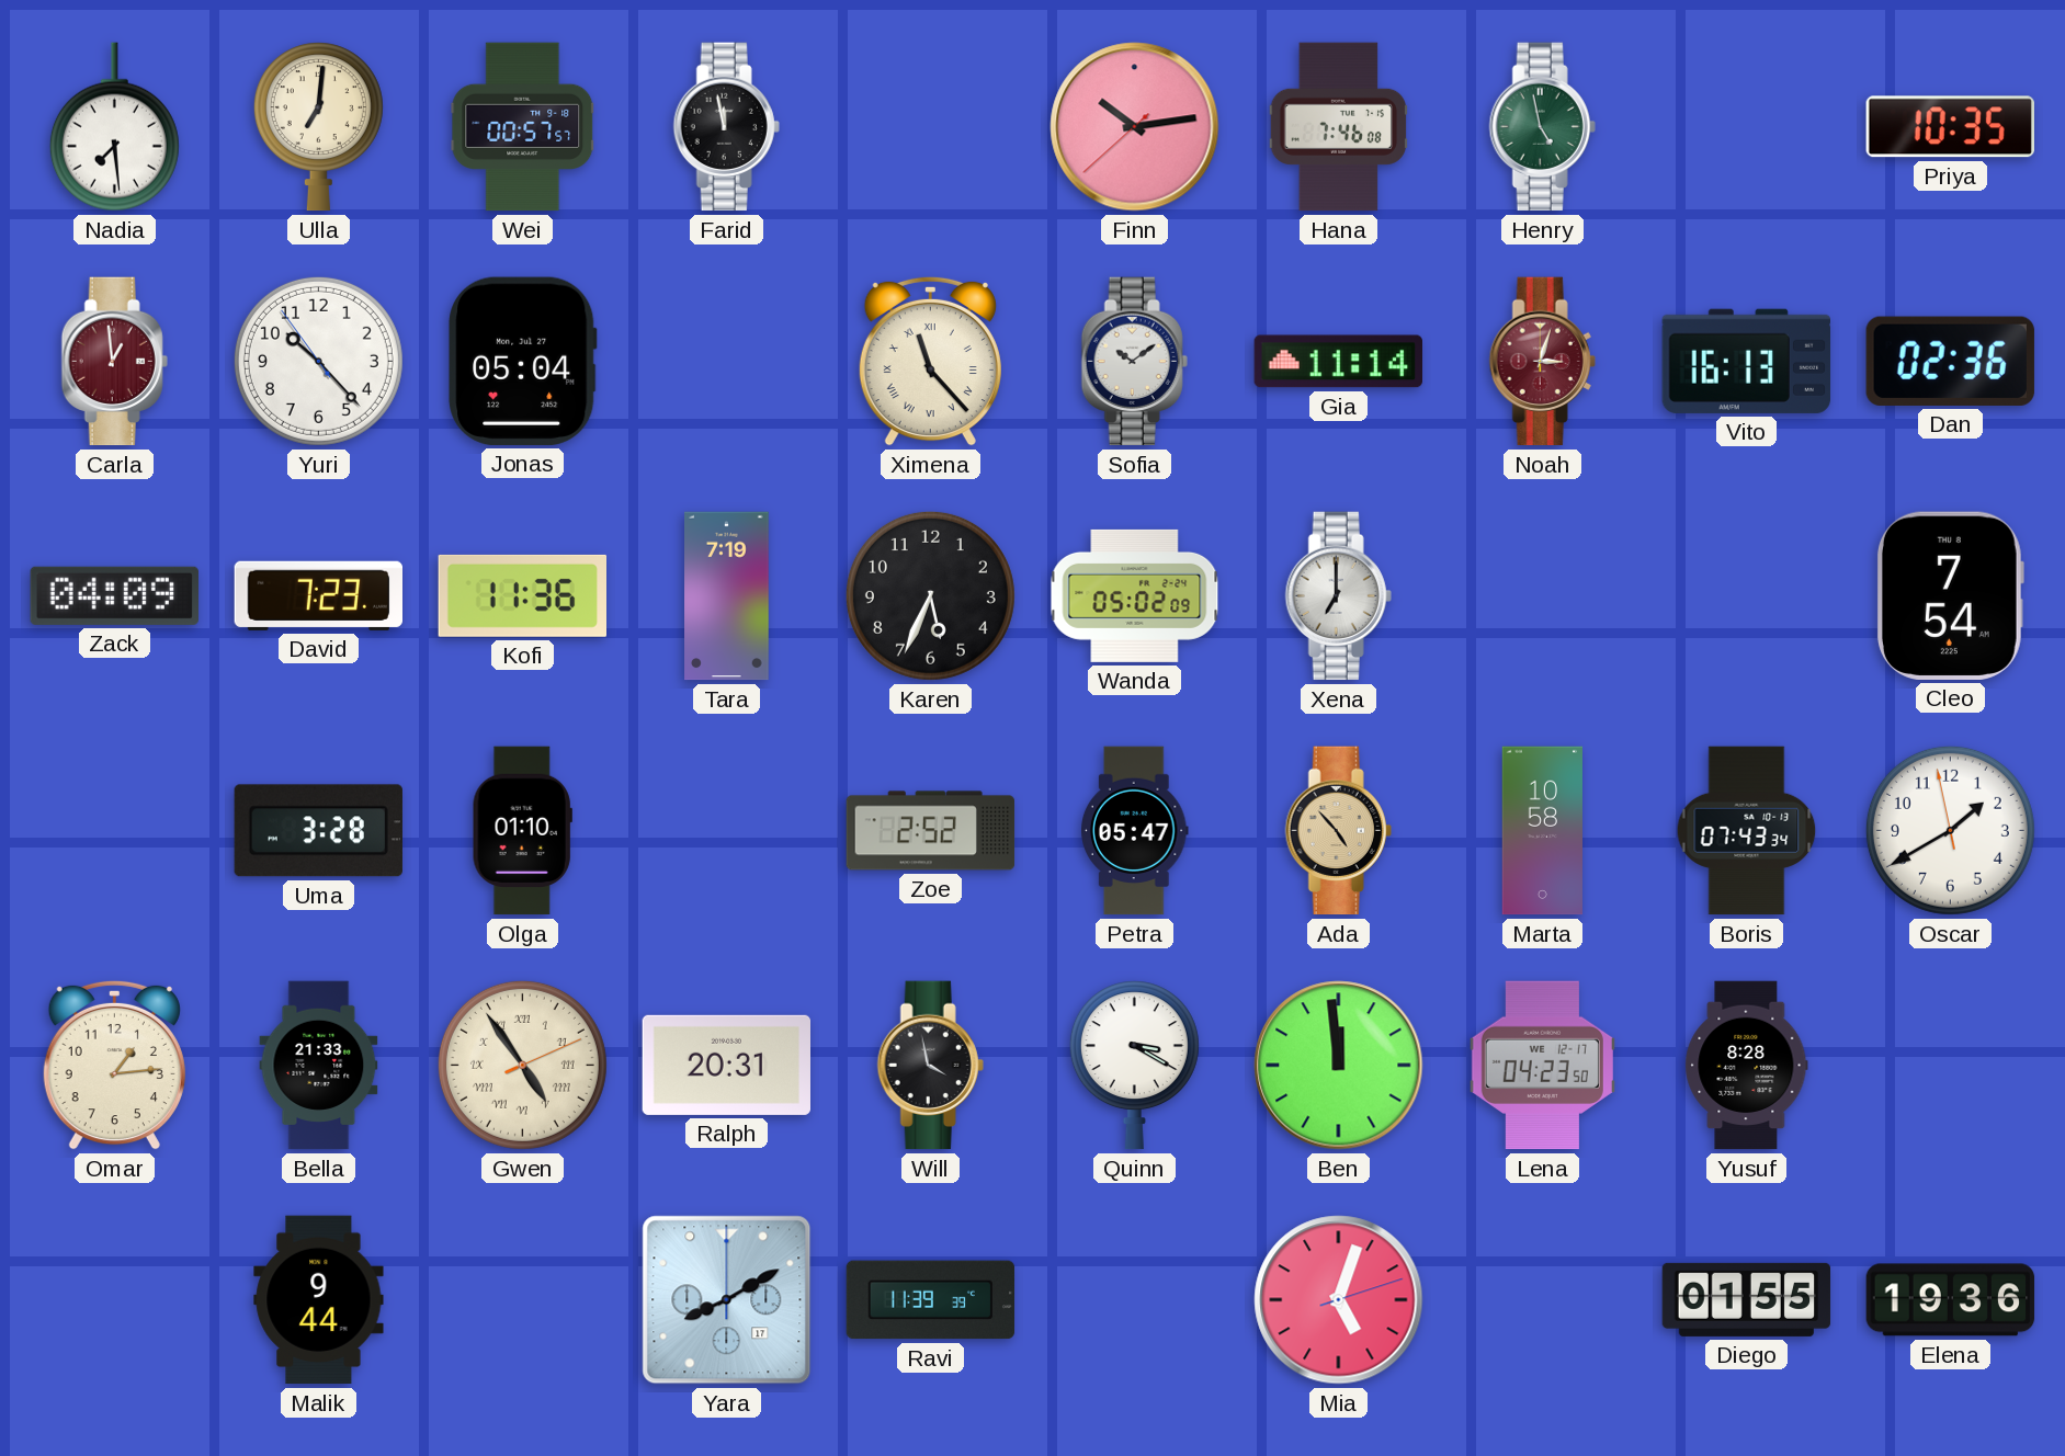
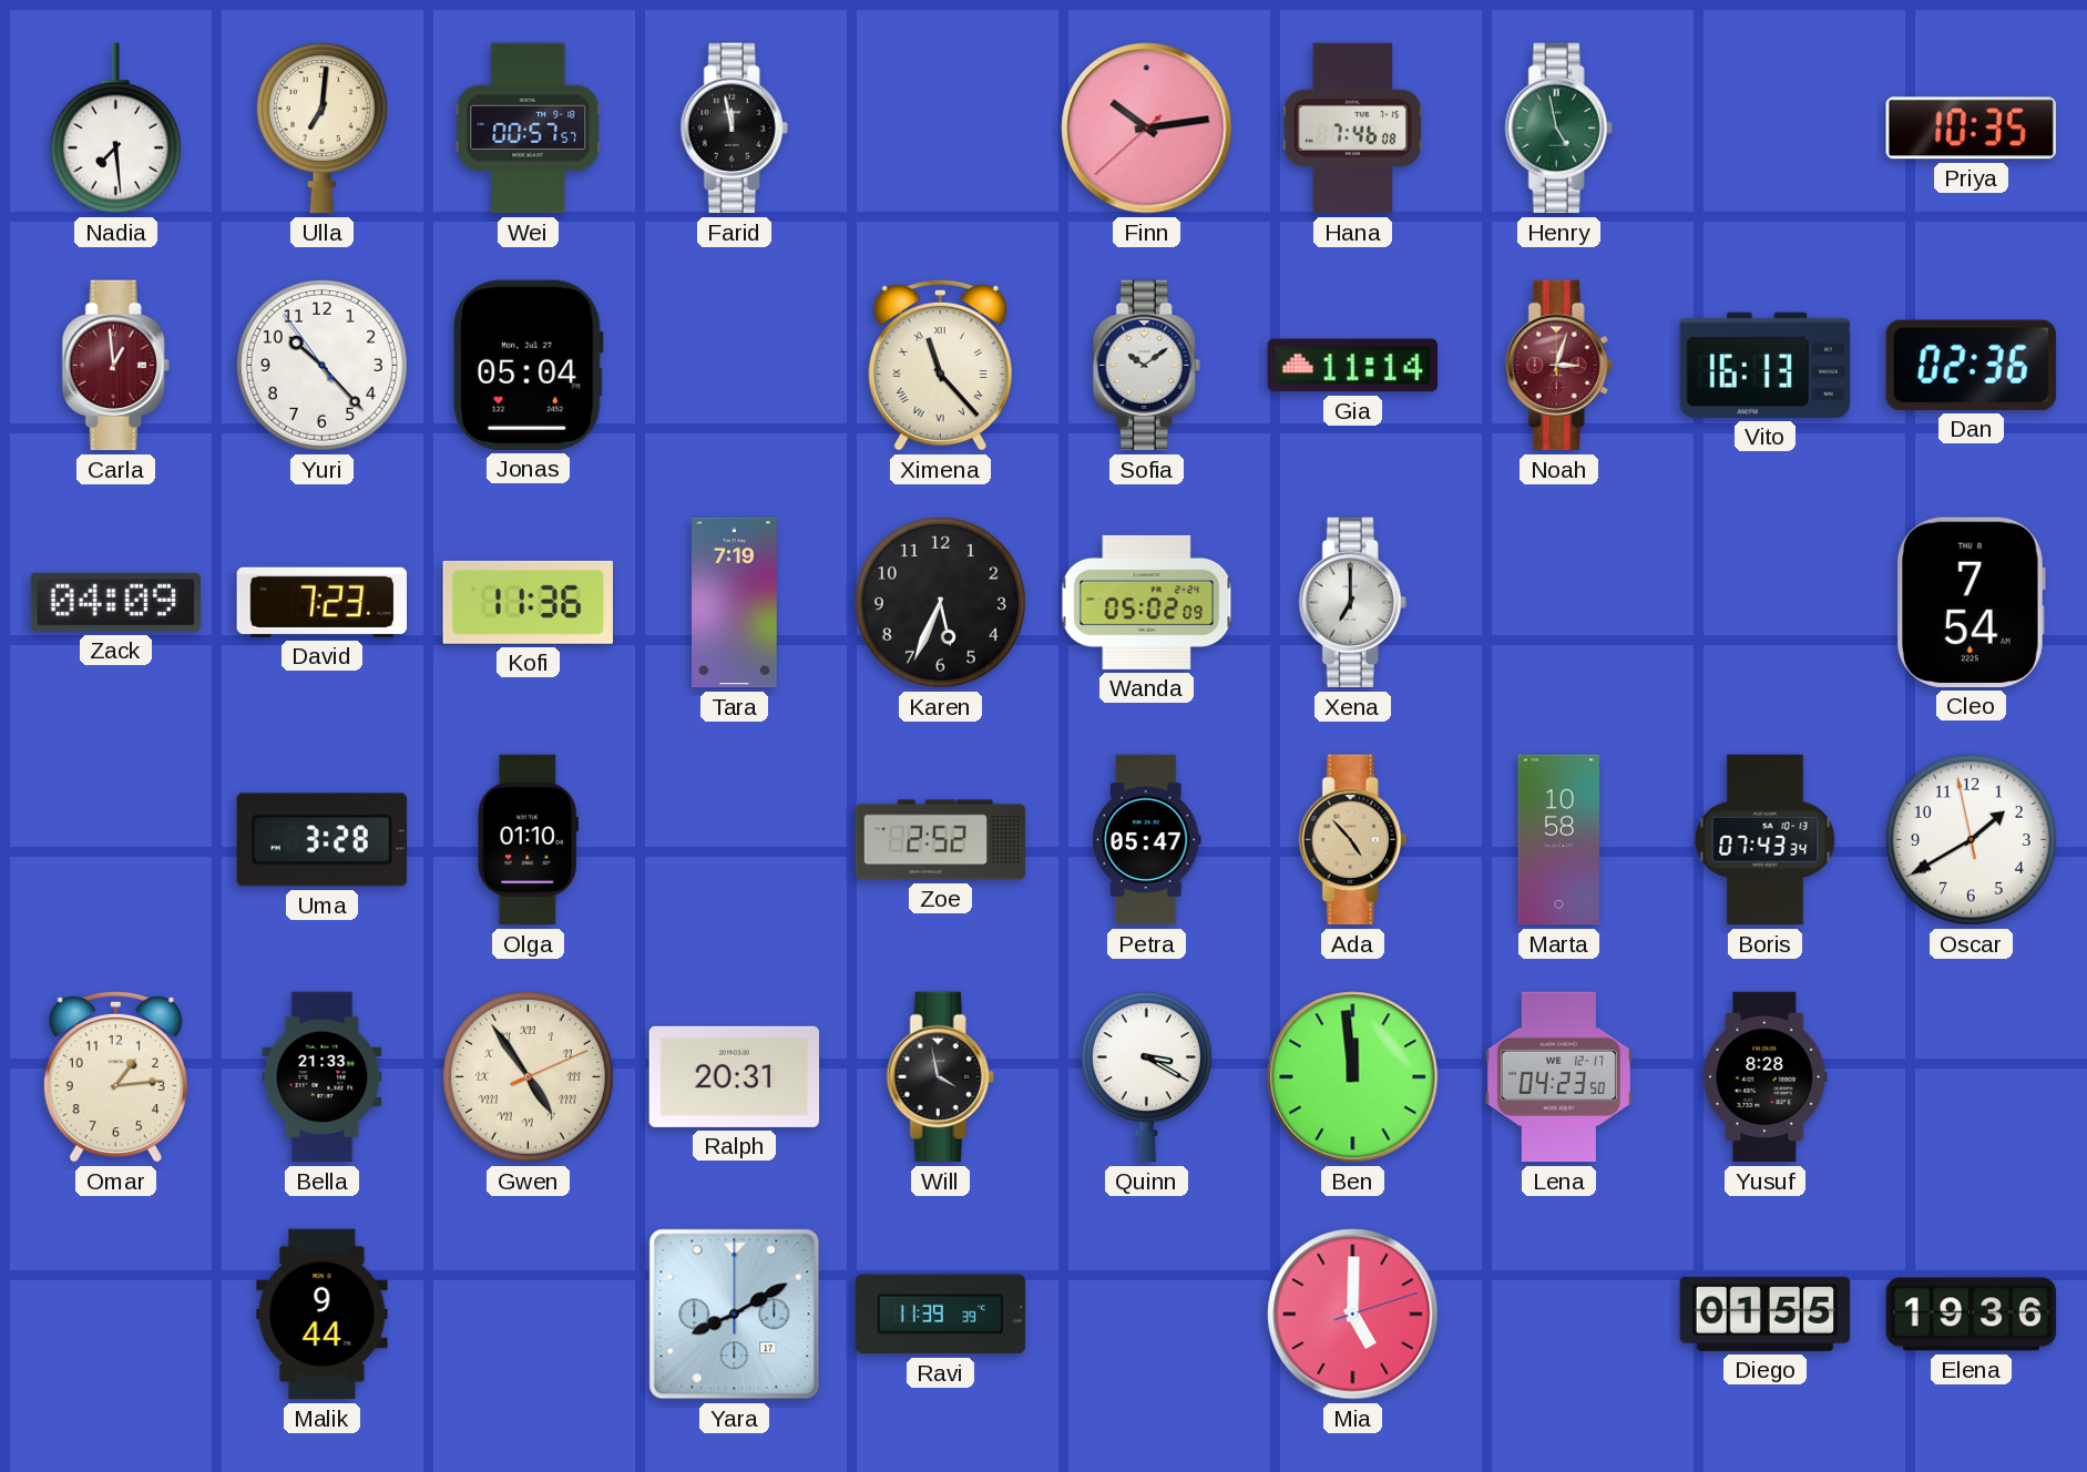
Mia: 5:03 -> 5:00 (1353, 1315)
